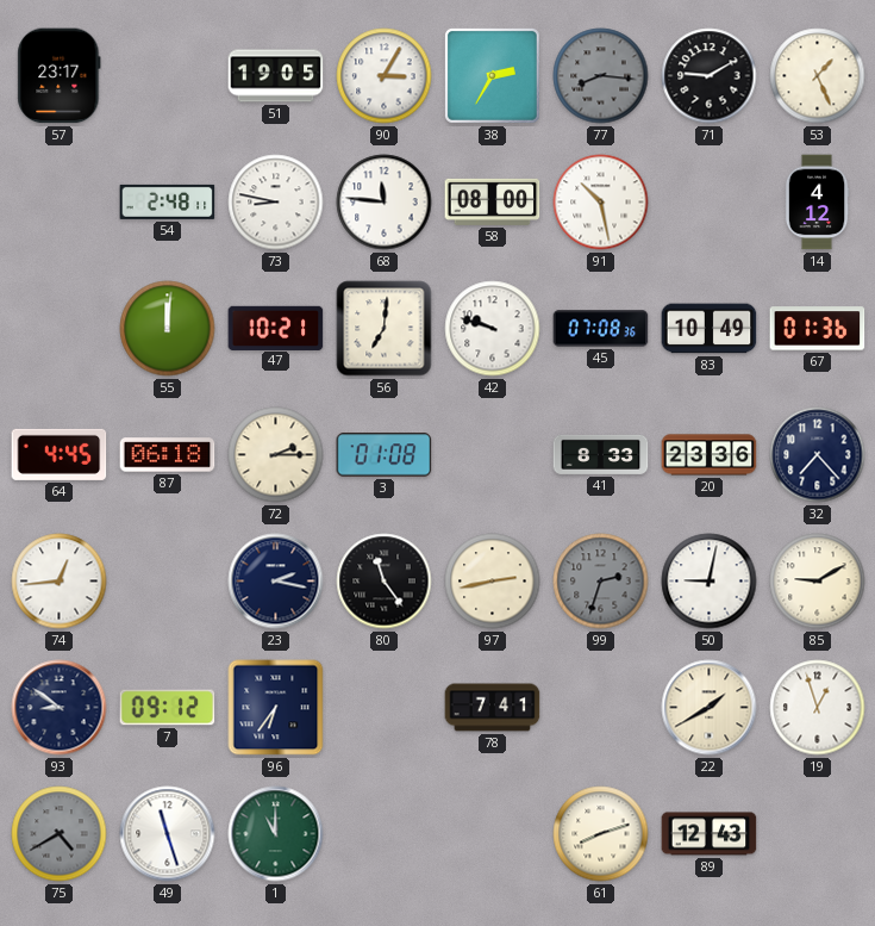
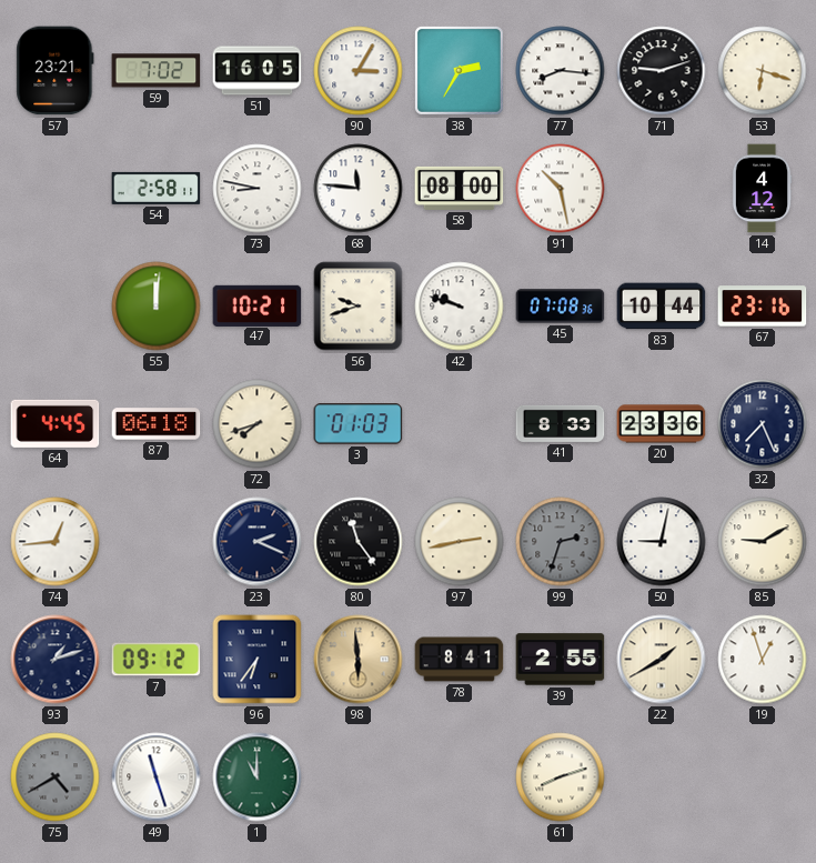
57: 23:17 -> 23:21 (56, 71)
59: none -> 7:02 (157, 71)
51: 19:05 -> 16:05 (258, 71)
77 dial: grey -> white (561, 71)
71: 9:10 -> 9:12 (662, 71)
53: 1:26 -> 6:18 (763, 71)
54: 2:48 -> 2:58 (157, 188)
56: 7:01 -> 9:42 (359, 307)
83: 10:49 -> 10:44 (662, 307)
67: 01:36 -> 23:16 (763, 307)
72: 2:15 -> 7:42 (258, 424)
3: 01:08 -> 01:03 (359, 424)
32: 7:23 -> 7:26 (763, 424)
23: 2:17 -> 2:19 (258, 542)
93: 8:51 -> 1:12 (56, 660)
98: none -> 5:59 (359, 660)
78: 7:41 -> 8:41 (460, 660)
39: none -> 2:55 (561, 660)
89: 12:43 -> none (710, 834)
